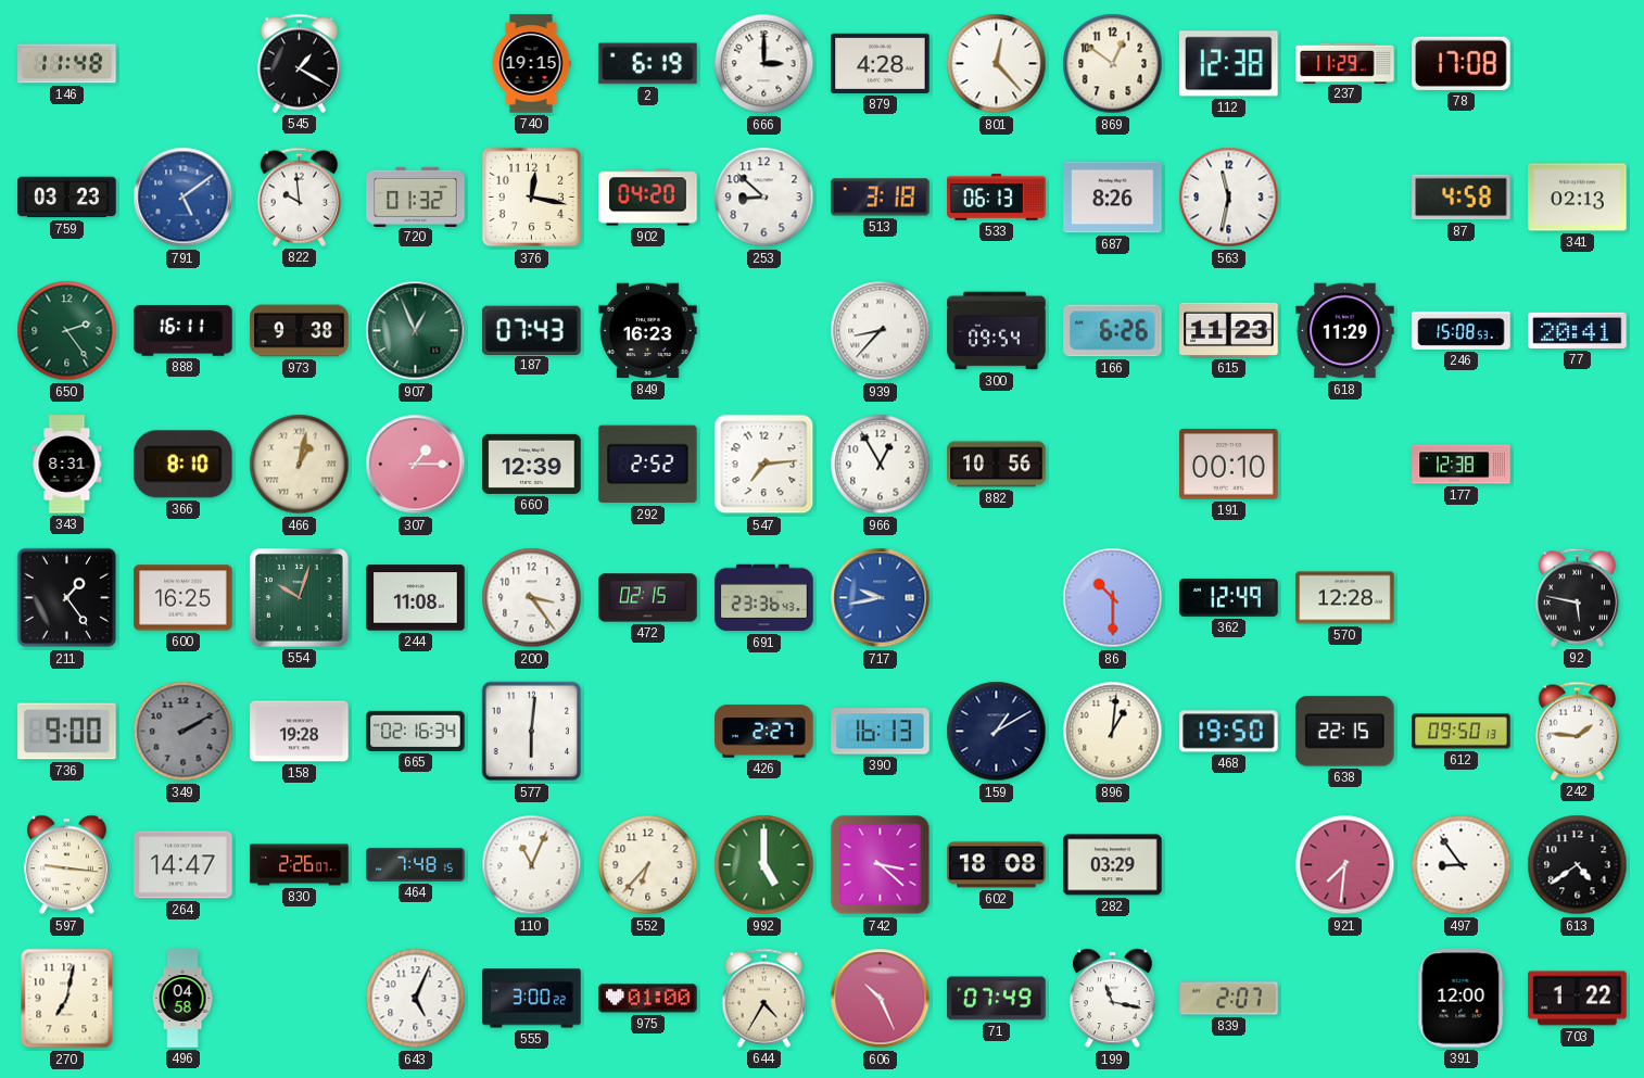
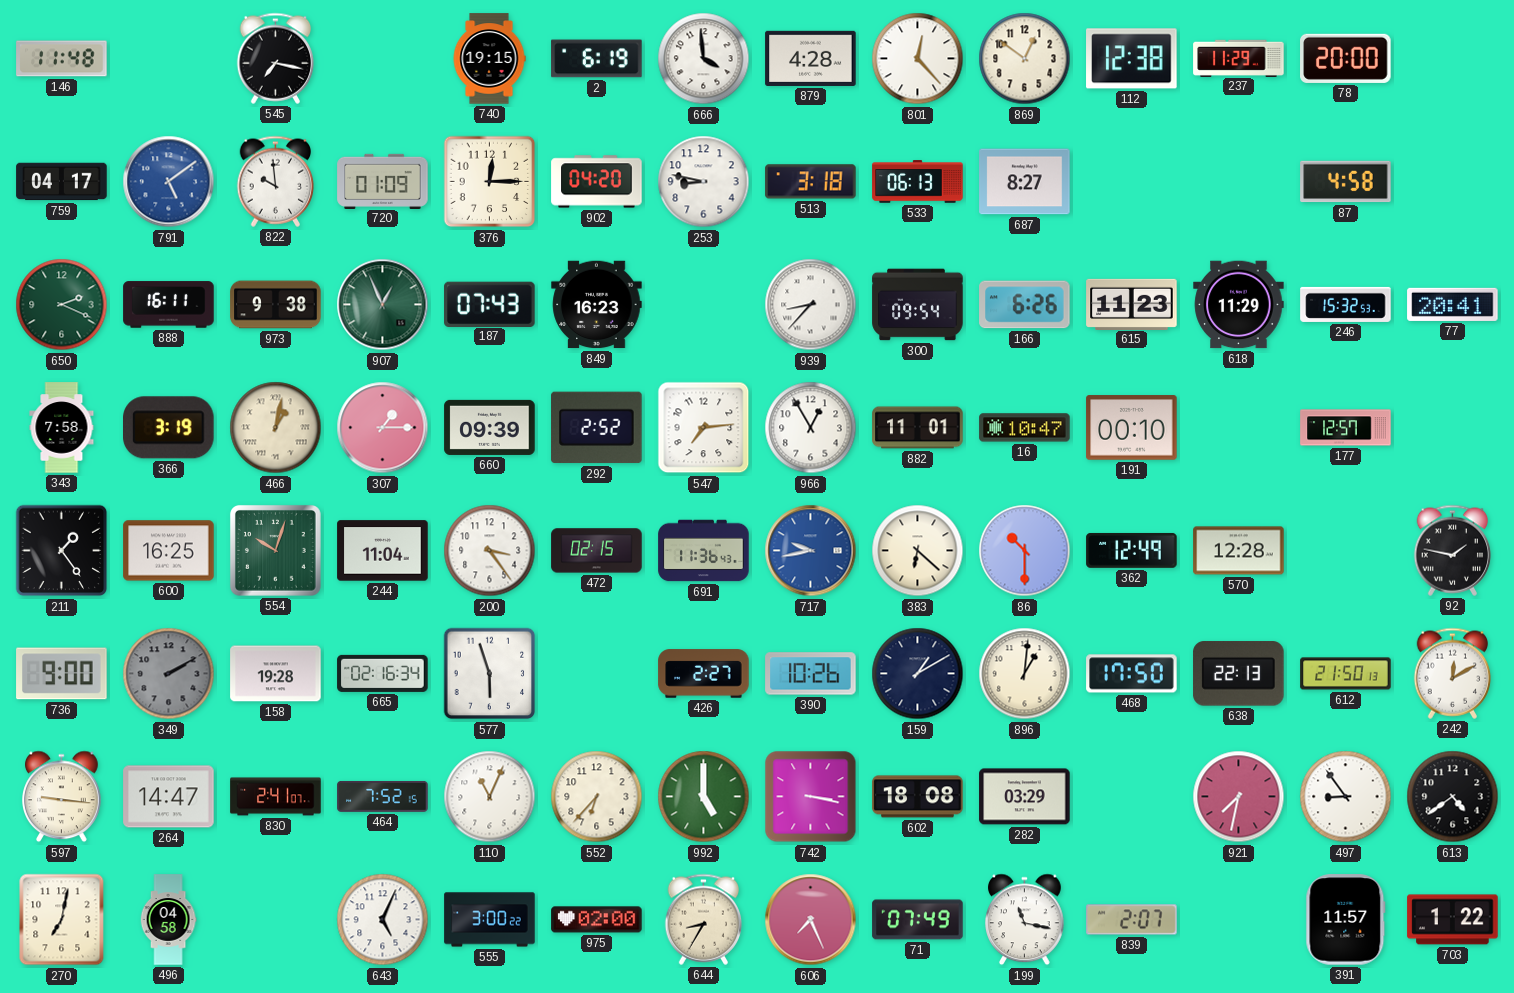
545: 1:20 -> 7:17 (276, 58)
666: 3:00 -> 3:59 (704, 59)
78: 17:08 -> 20:00 (1346, 58)
759: 03:23 -> 04:17 (62, 182)
720: 01:32 -> 01:09 (383, 181)
376: 12:17 -> 12:15 (490, 182)
253: 8:52 -> 8:47 (704, 182)
687: 8:26 -> 8:27 (1025, 182)
563: 11:32 -> none (1229, 198)
341: 02:13 -> none (1578, 198)
650: 2:24 -> 2:19 (62, 305)
246: 15:08 -> 15:32 (1346, 304)
343: 8:31 -> 7:58 (62, 428)
366: 8:10 -> 3:19 (169, 428)
660: 12:39 -> 09:39 (490, 427)
882: 10:56 -> 11:01 (918, 428)
16: none -> 10:47 (1025, 428)
177: 12:38 -> 12:57 (1346, 428)
244: 11:08 -> 11:04 (383, 551)
691: 23:36 -> 11:36 (704, 551)
383: none -> 6:22 (918, 551)
92: 5:47 -> 1:47 (1453, 550)
577: 6:01 -> 5:57 (490, 674)
390: 16:13 -> 10:26 (811, 674)
468: 19:50 -> 17:50 (1132, 674)
638: 22:15 -> 22:13 (1239, 674)
612: 09:50 -> 21:50 (1346, 674)
242: 1:46 -> 12:10 (1453, 673)
830: 2:26 -> 2:41 (276, 797)
464: 7:48 -> 7:52 (383, 796)
742: 3:22 -> 3:17 (811, 797)
921: 7:31 -> 7:32 (1239, 797)
975: 01:00 -> 02:00 (597, 920)
644: 4:35 -> 8:35 (704, 919)
606: 10:26 -> 7:26 (811, 920)
391: 12:00 -> 11:57 (1346, 920)
